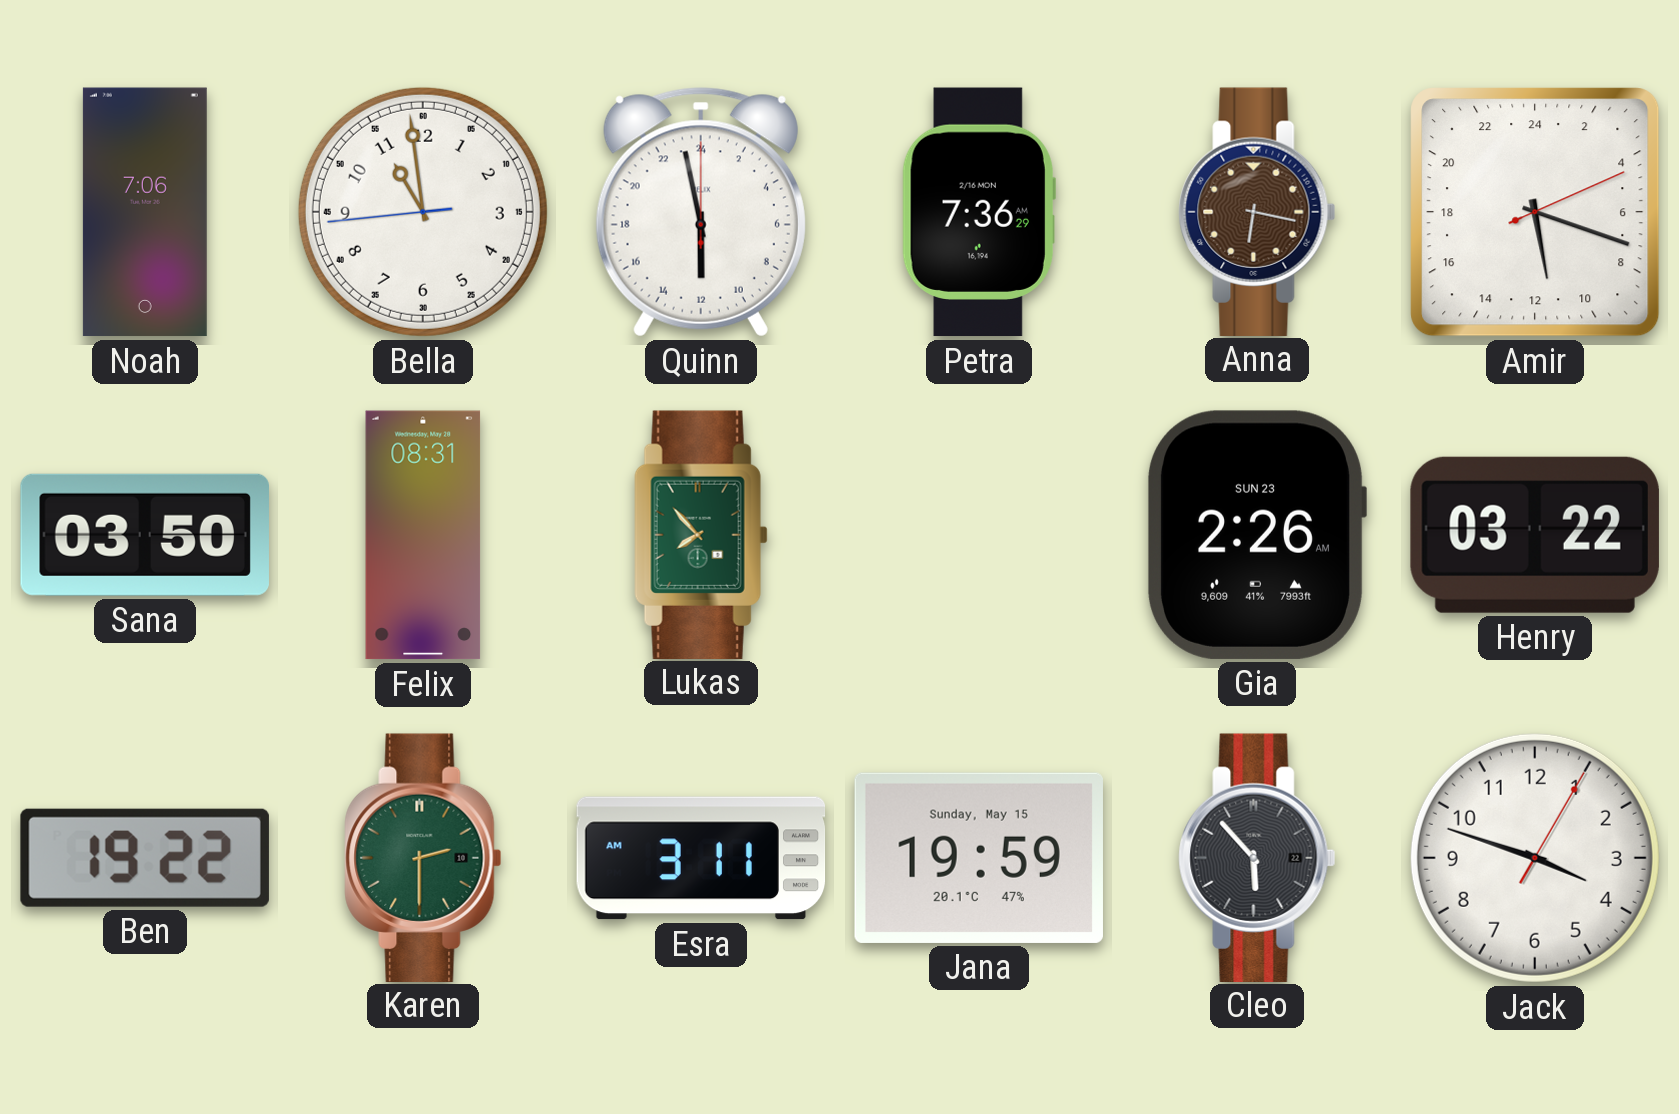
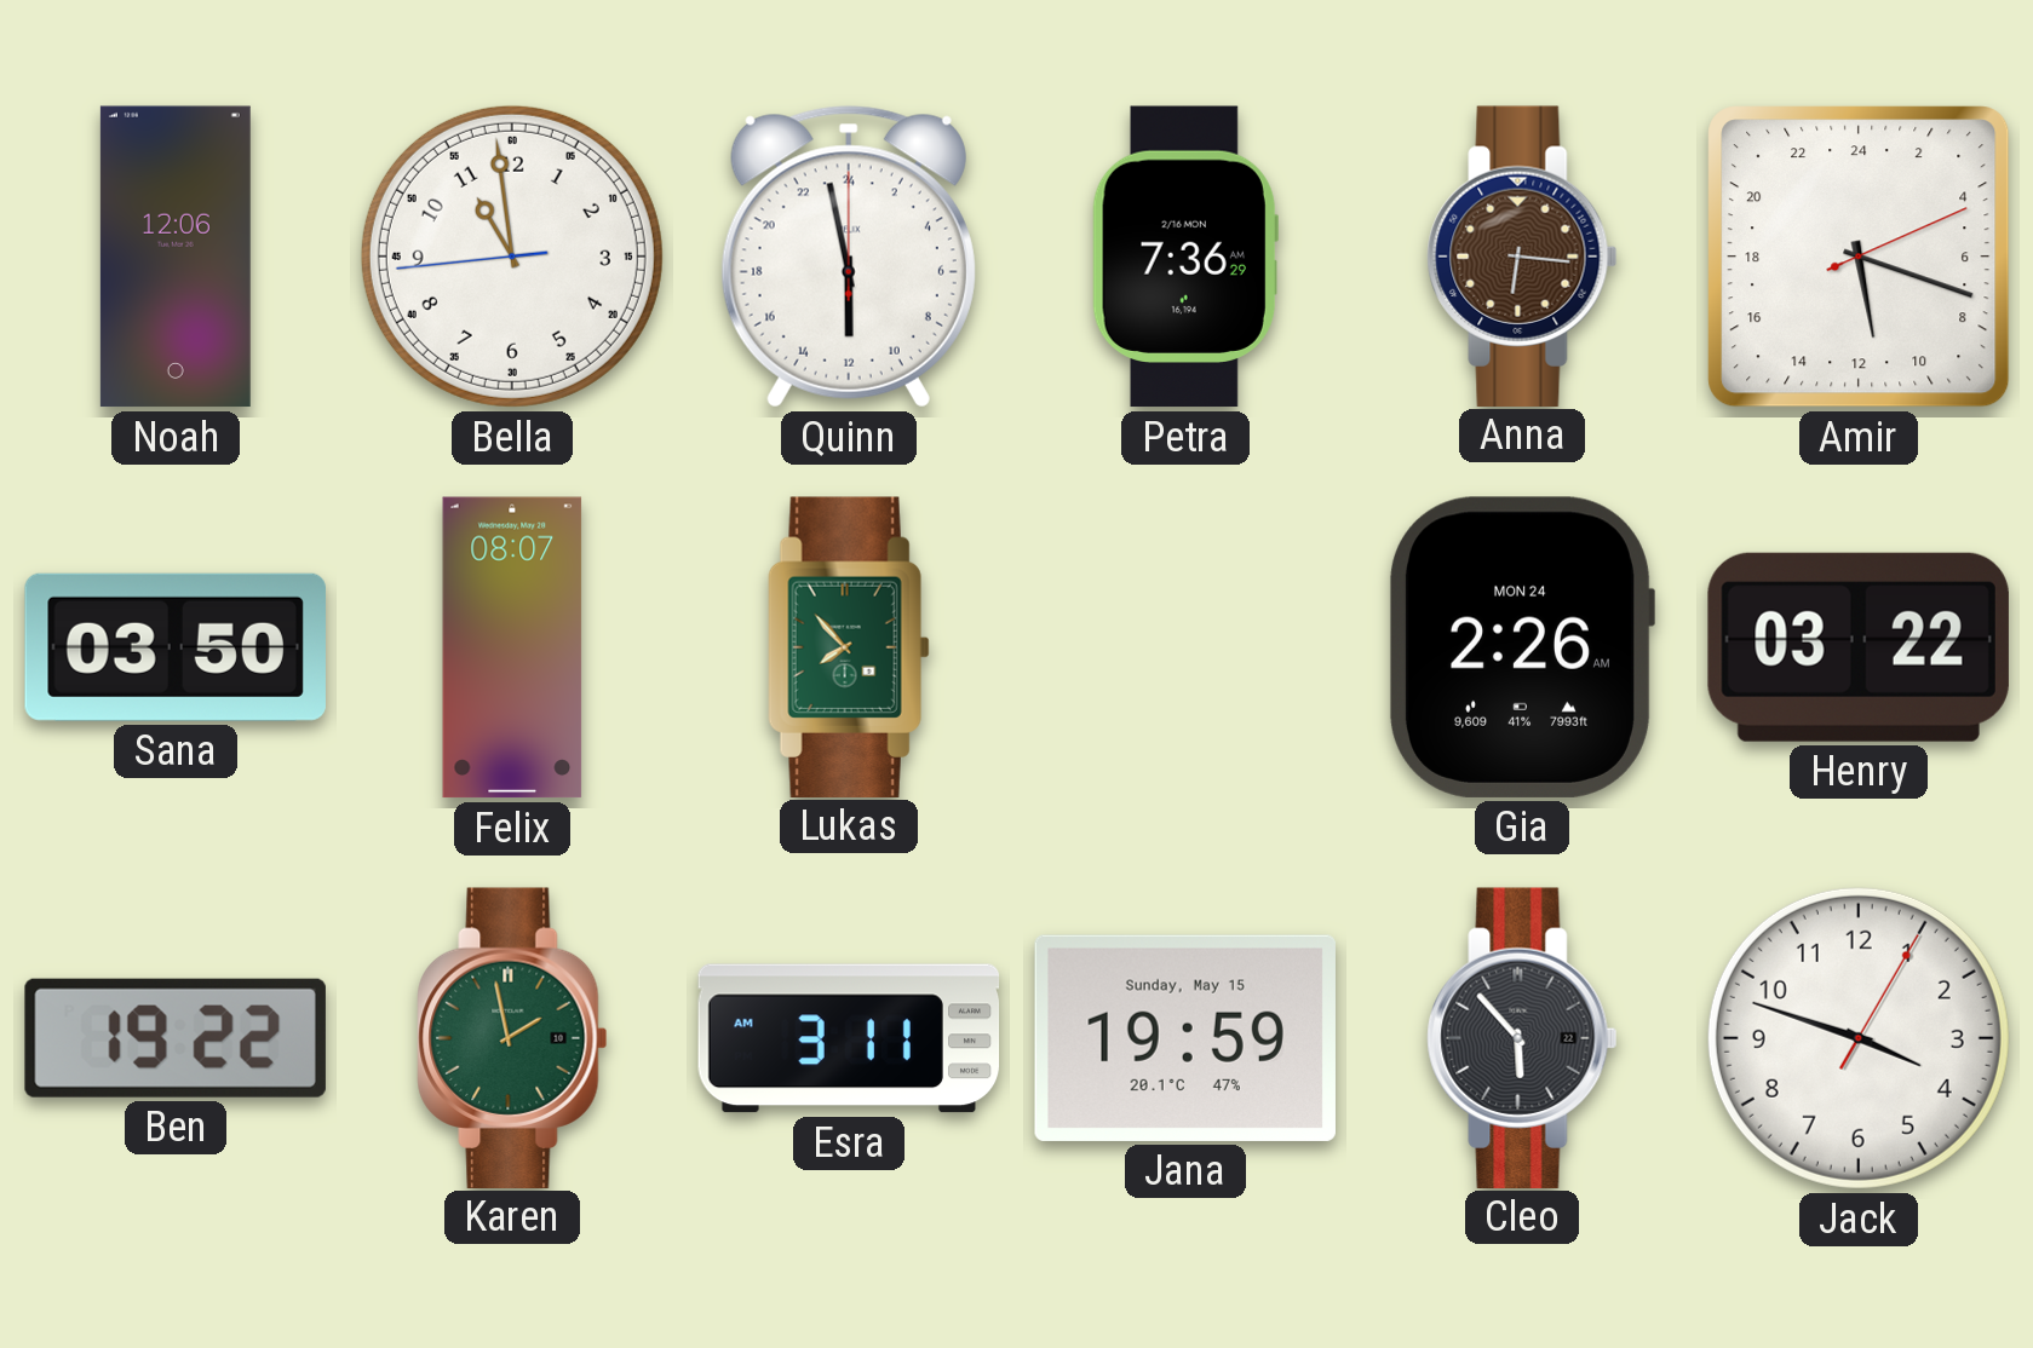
Noah: 7:06 -> 12:06 (176, 257)
Anna: 6:17 -> 6:16 (1522, 255)
Felix: 08:31 -> 08:07 (512, 647)
Gia date: SUN 23 -> MON 24 (1521, 647)
Karen: 2:30 -> 1:58 (512, 1037)
